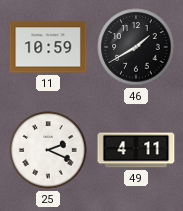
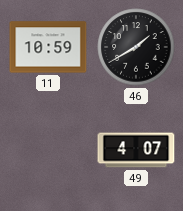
25: 2:19 -> none (48, 150)
49: 4:11 -> 4:07 (136, 150)
